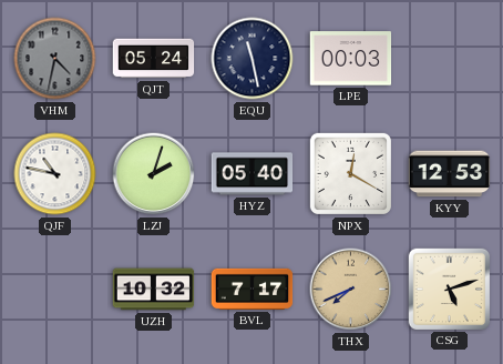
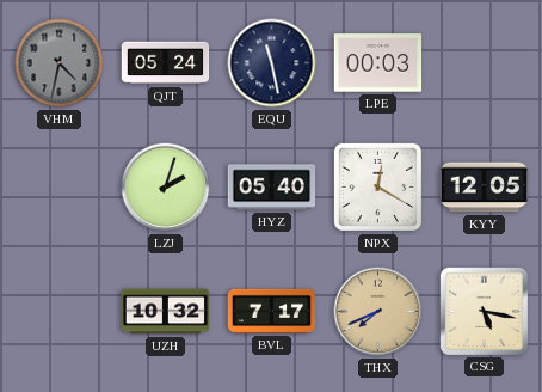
QJF: 10:47 -> none (55, 174)
KYY: 12:53 -> 12:05 (485, 188)
CSG: 5:12 -> 5:17 (484, 311)
